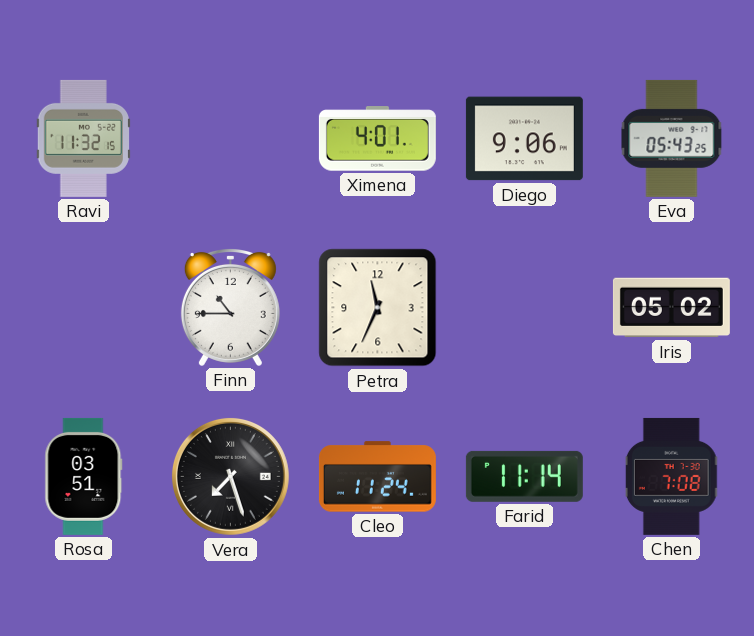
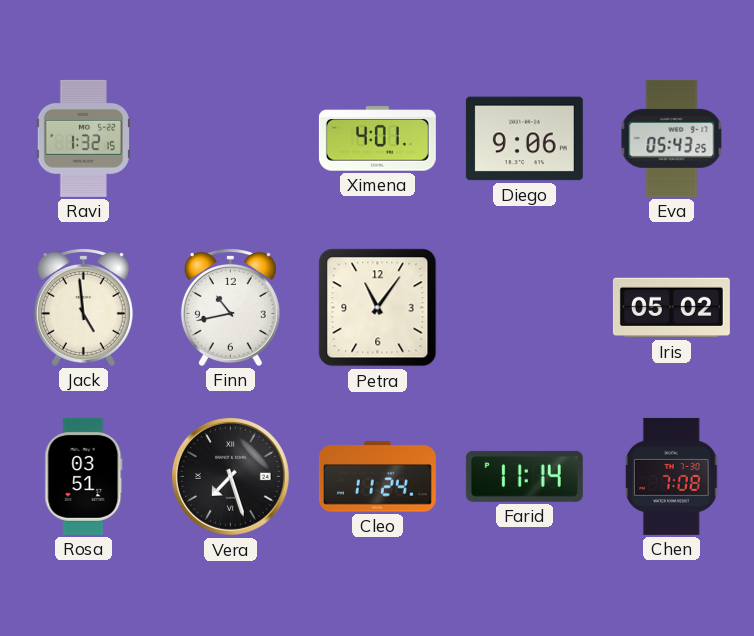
Ravi: 11:32 -> 1:32 (83, 138)
Jack: none -> 4:59 (83, 308)
Finn: 10:45 -> 10:43 (230, 308)
Petra: 11:34 -> 11:06 (378, 308)
